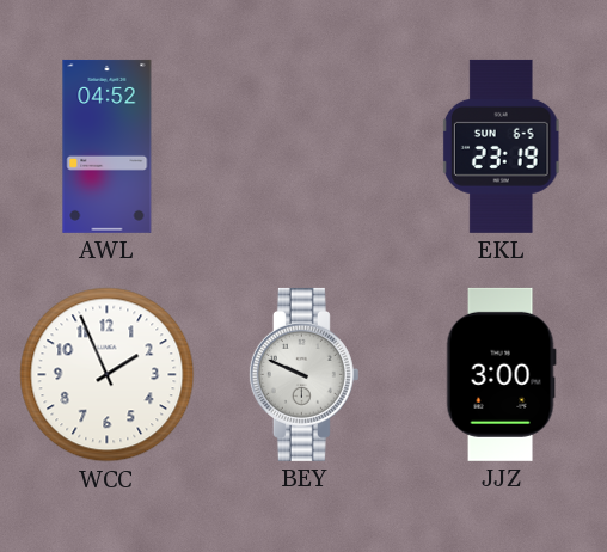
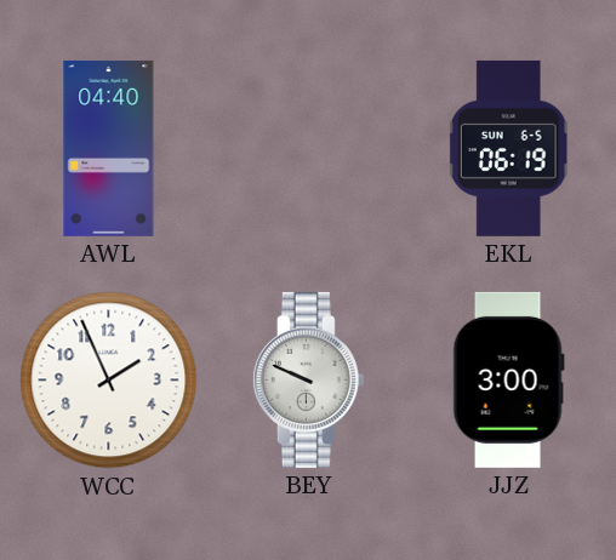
AWL: 04:52 -> 04:40 (109, 148)
EKL: 23:19 -> 06:19 (508, 148)
